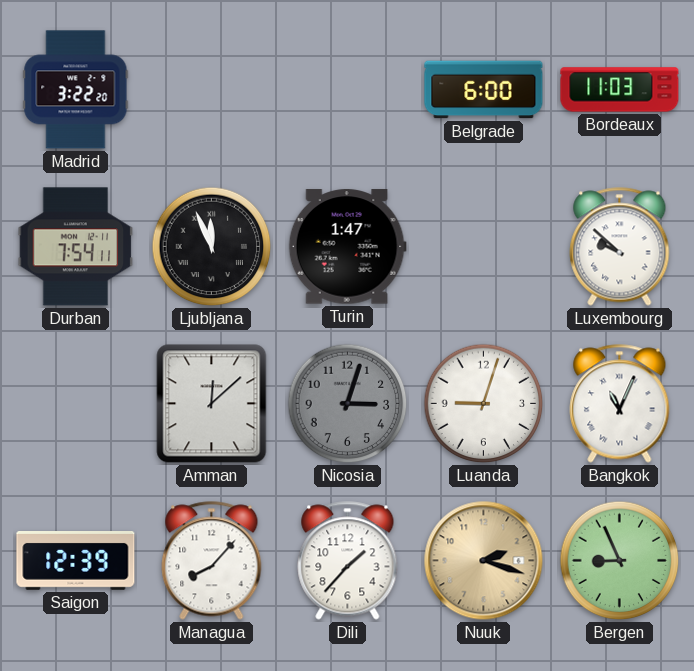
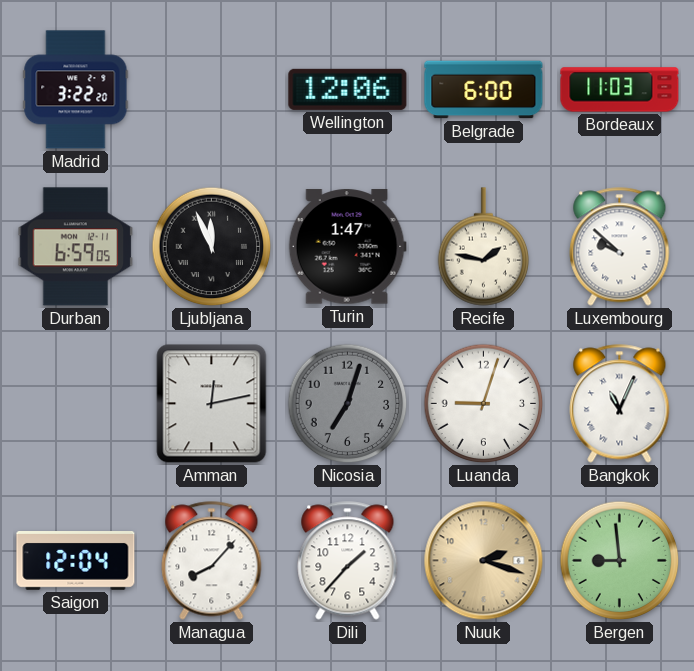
Wellington: none -> 12:06 (348, 89)
Durban: 7:54 -> 6:59 (76, 247)
Recife: none -> 1:47 (484, 247)
Amman: 12:08 -> 12:13 (212, 404)
Nicosia: 3:03 -> 7:03 (348, 404)
Saigon: 12:39 -> 12:04 (76, 561)
Bergen: 8:56 -> 8:59 (620, 561)
